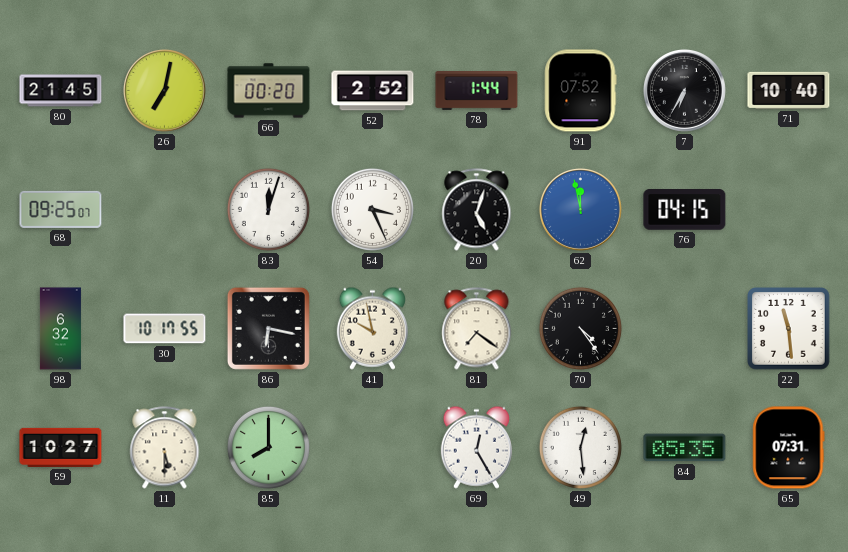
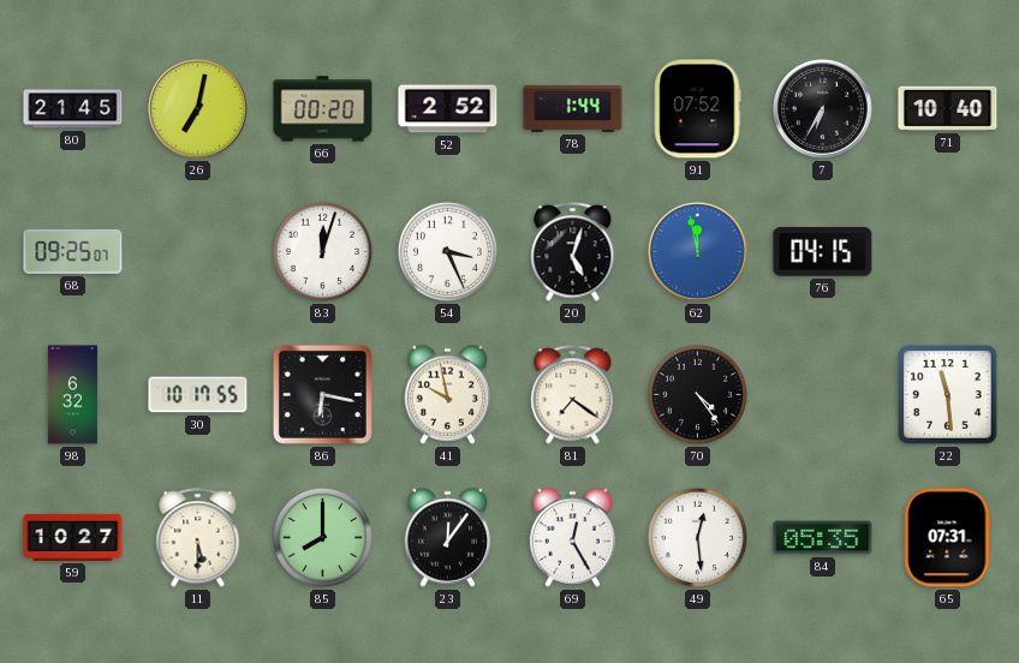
23: none -> 12:06 (447, 537)
